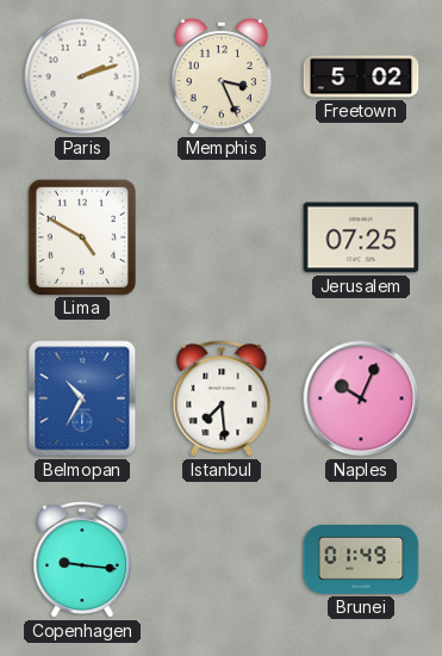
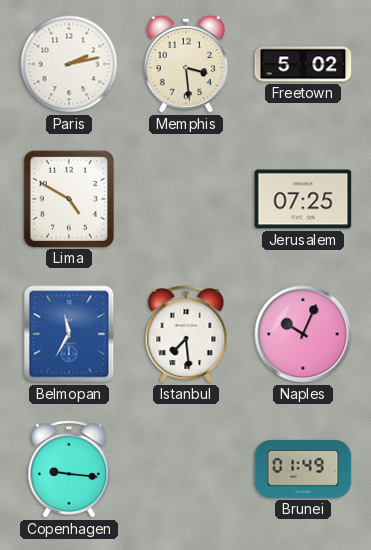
Paris: 2:12 -> 2:13 (69, 64)
Memphis: 3:26 -> 3:29 (186, 64)
Belmopan: 10:35 -> 11:35 (69, 334)
